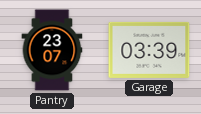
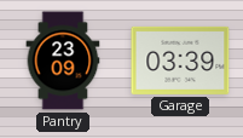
Pantry: 23:07 -> 23:09 (63, 61)
